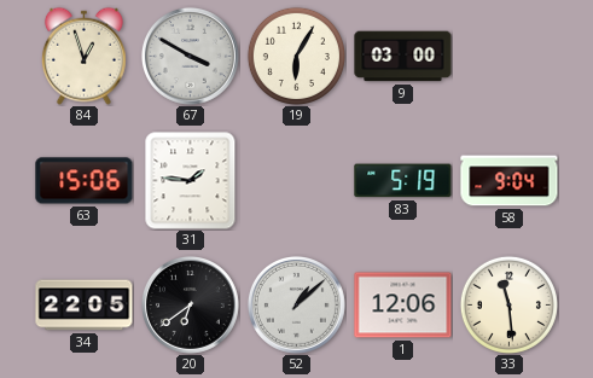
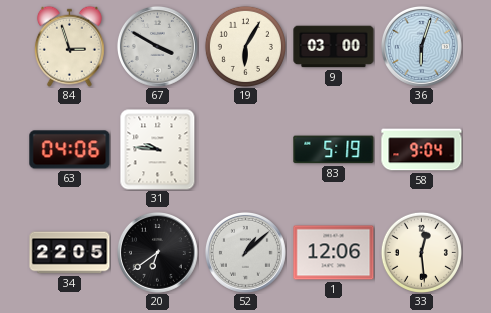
84: 12:57 -> 2:57 (69, 46)
36: none -> 6:03 (421, 46)
63: 15:06 -> 04:06 (70, 150)
31: 1:46 -> 9:46 (158, 149)
33: 11:29 -> 12:29 (421, 252)
